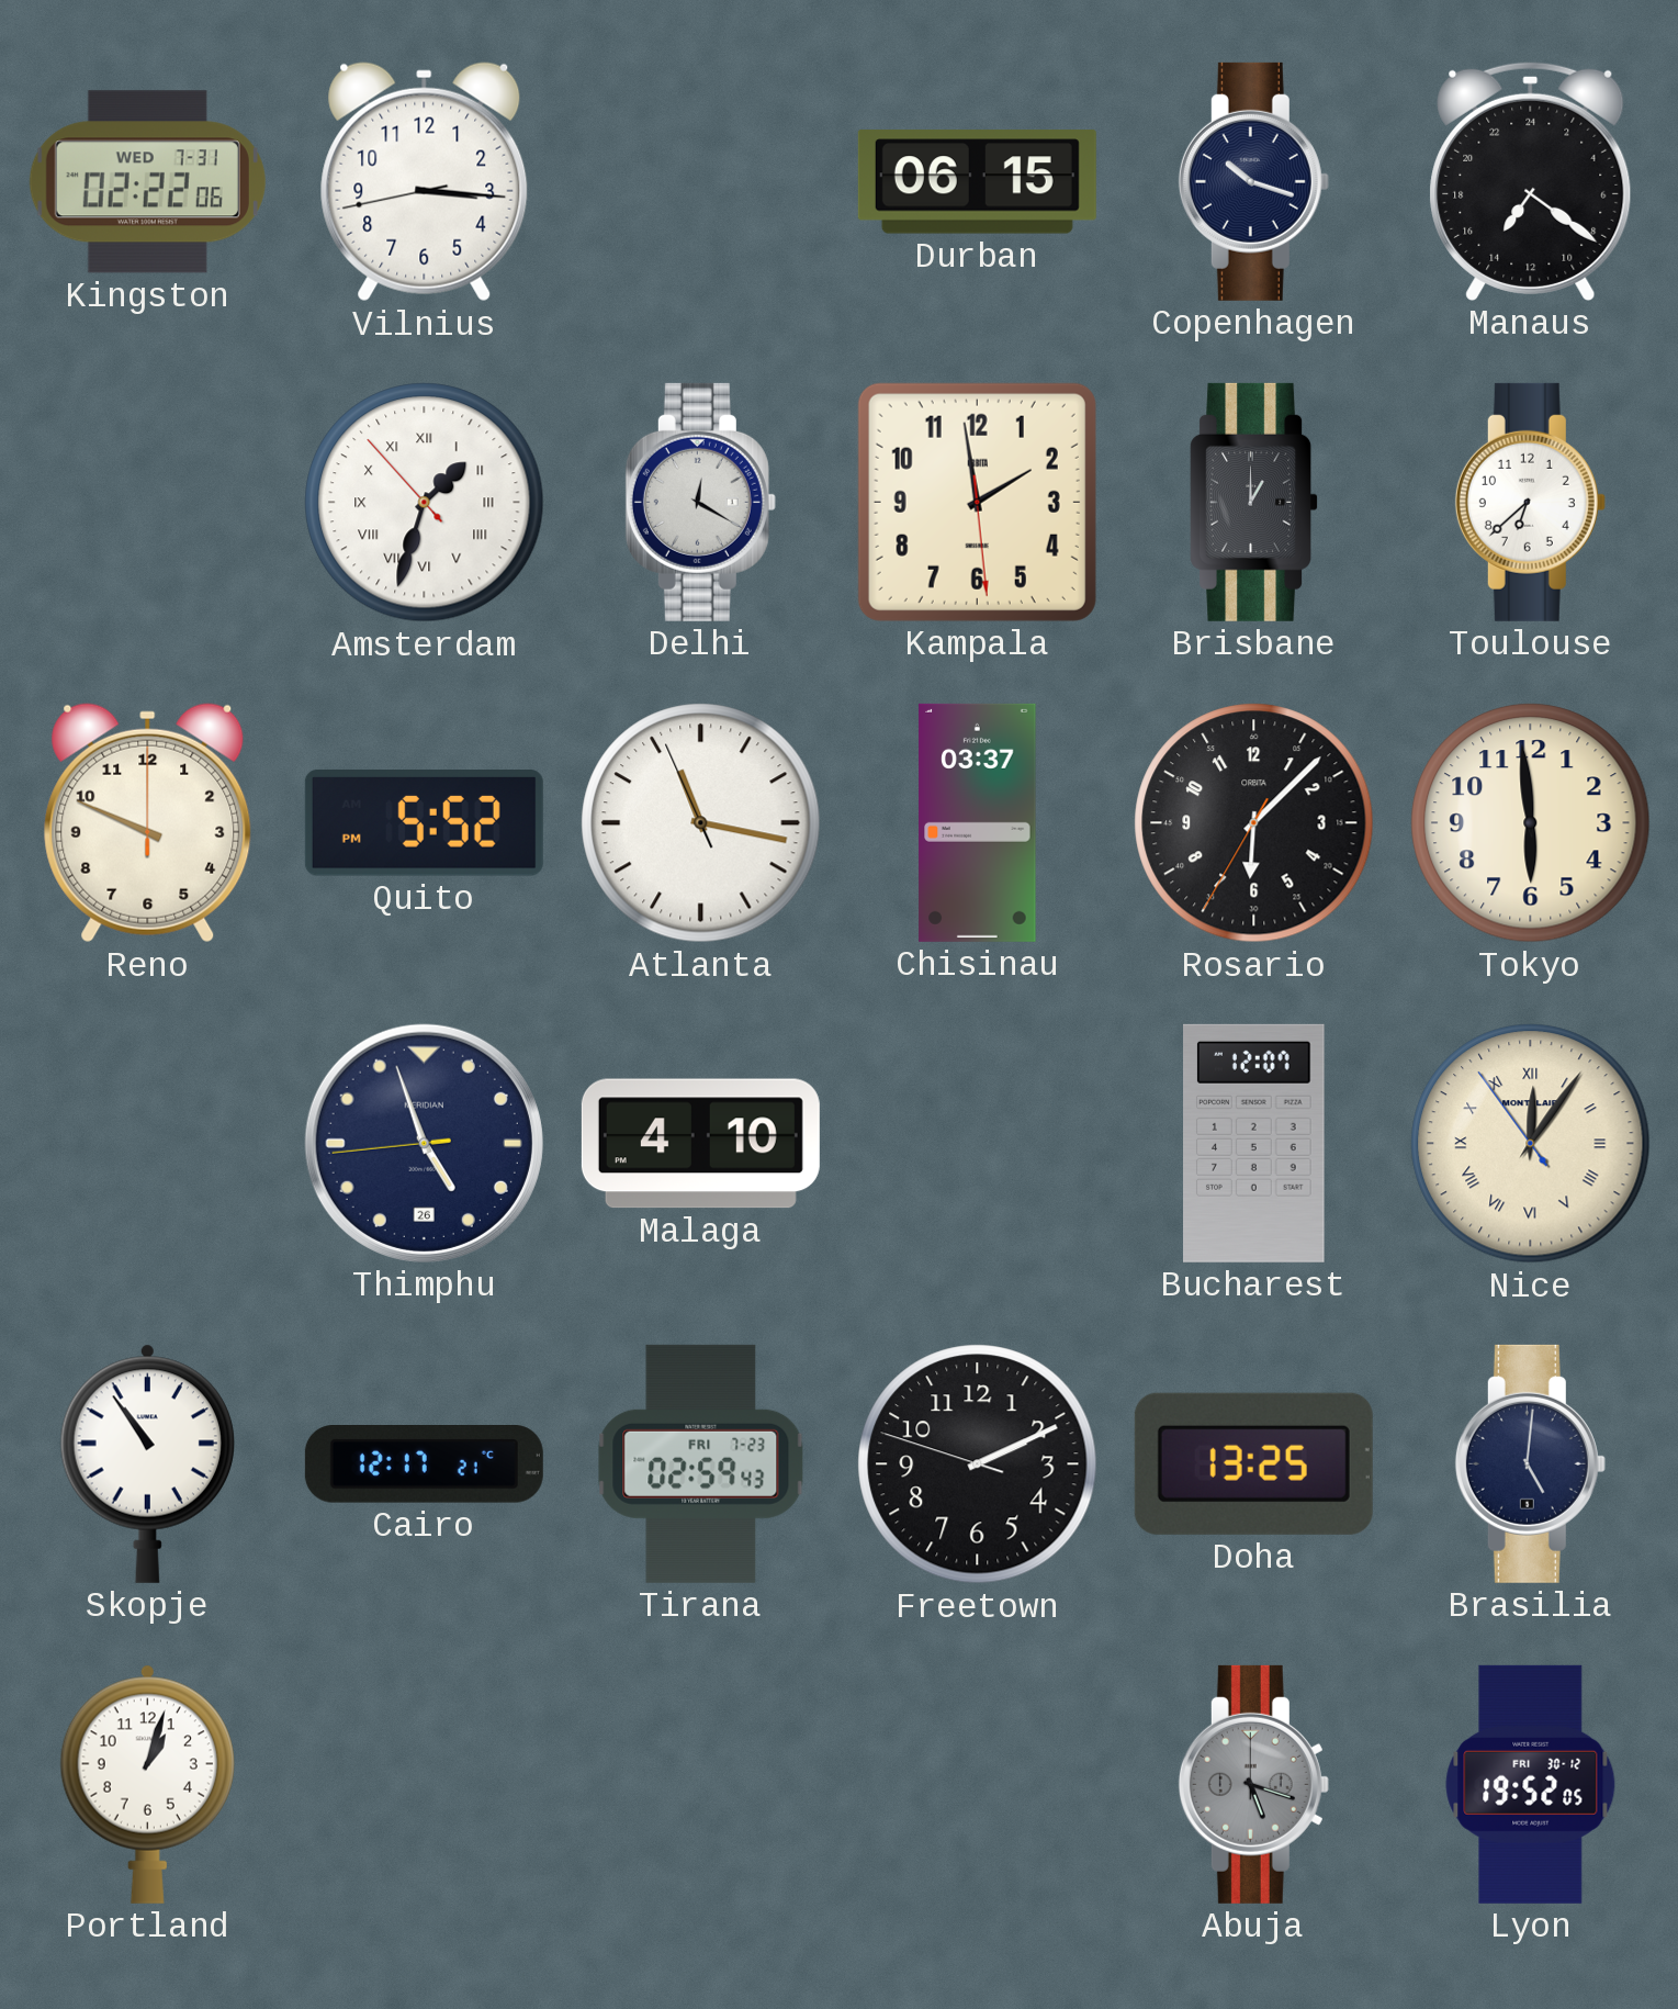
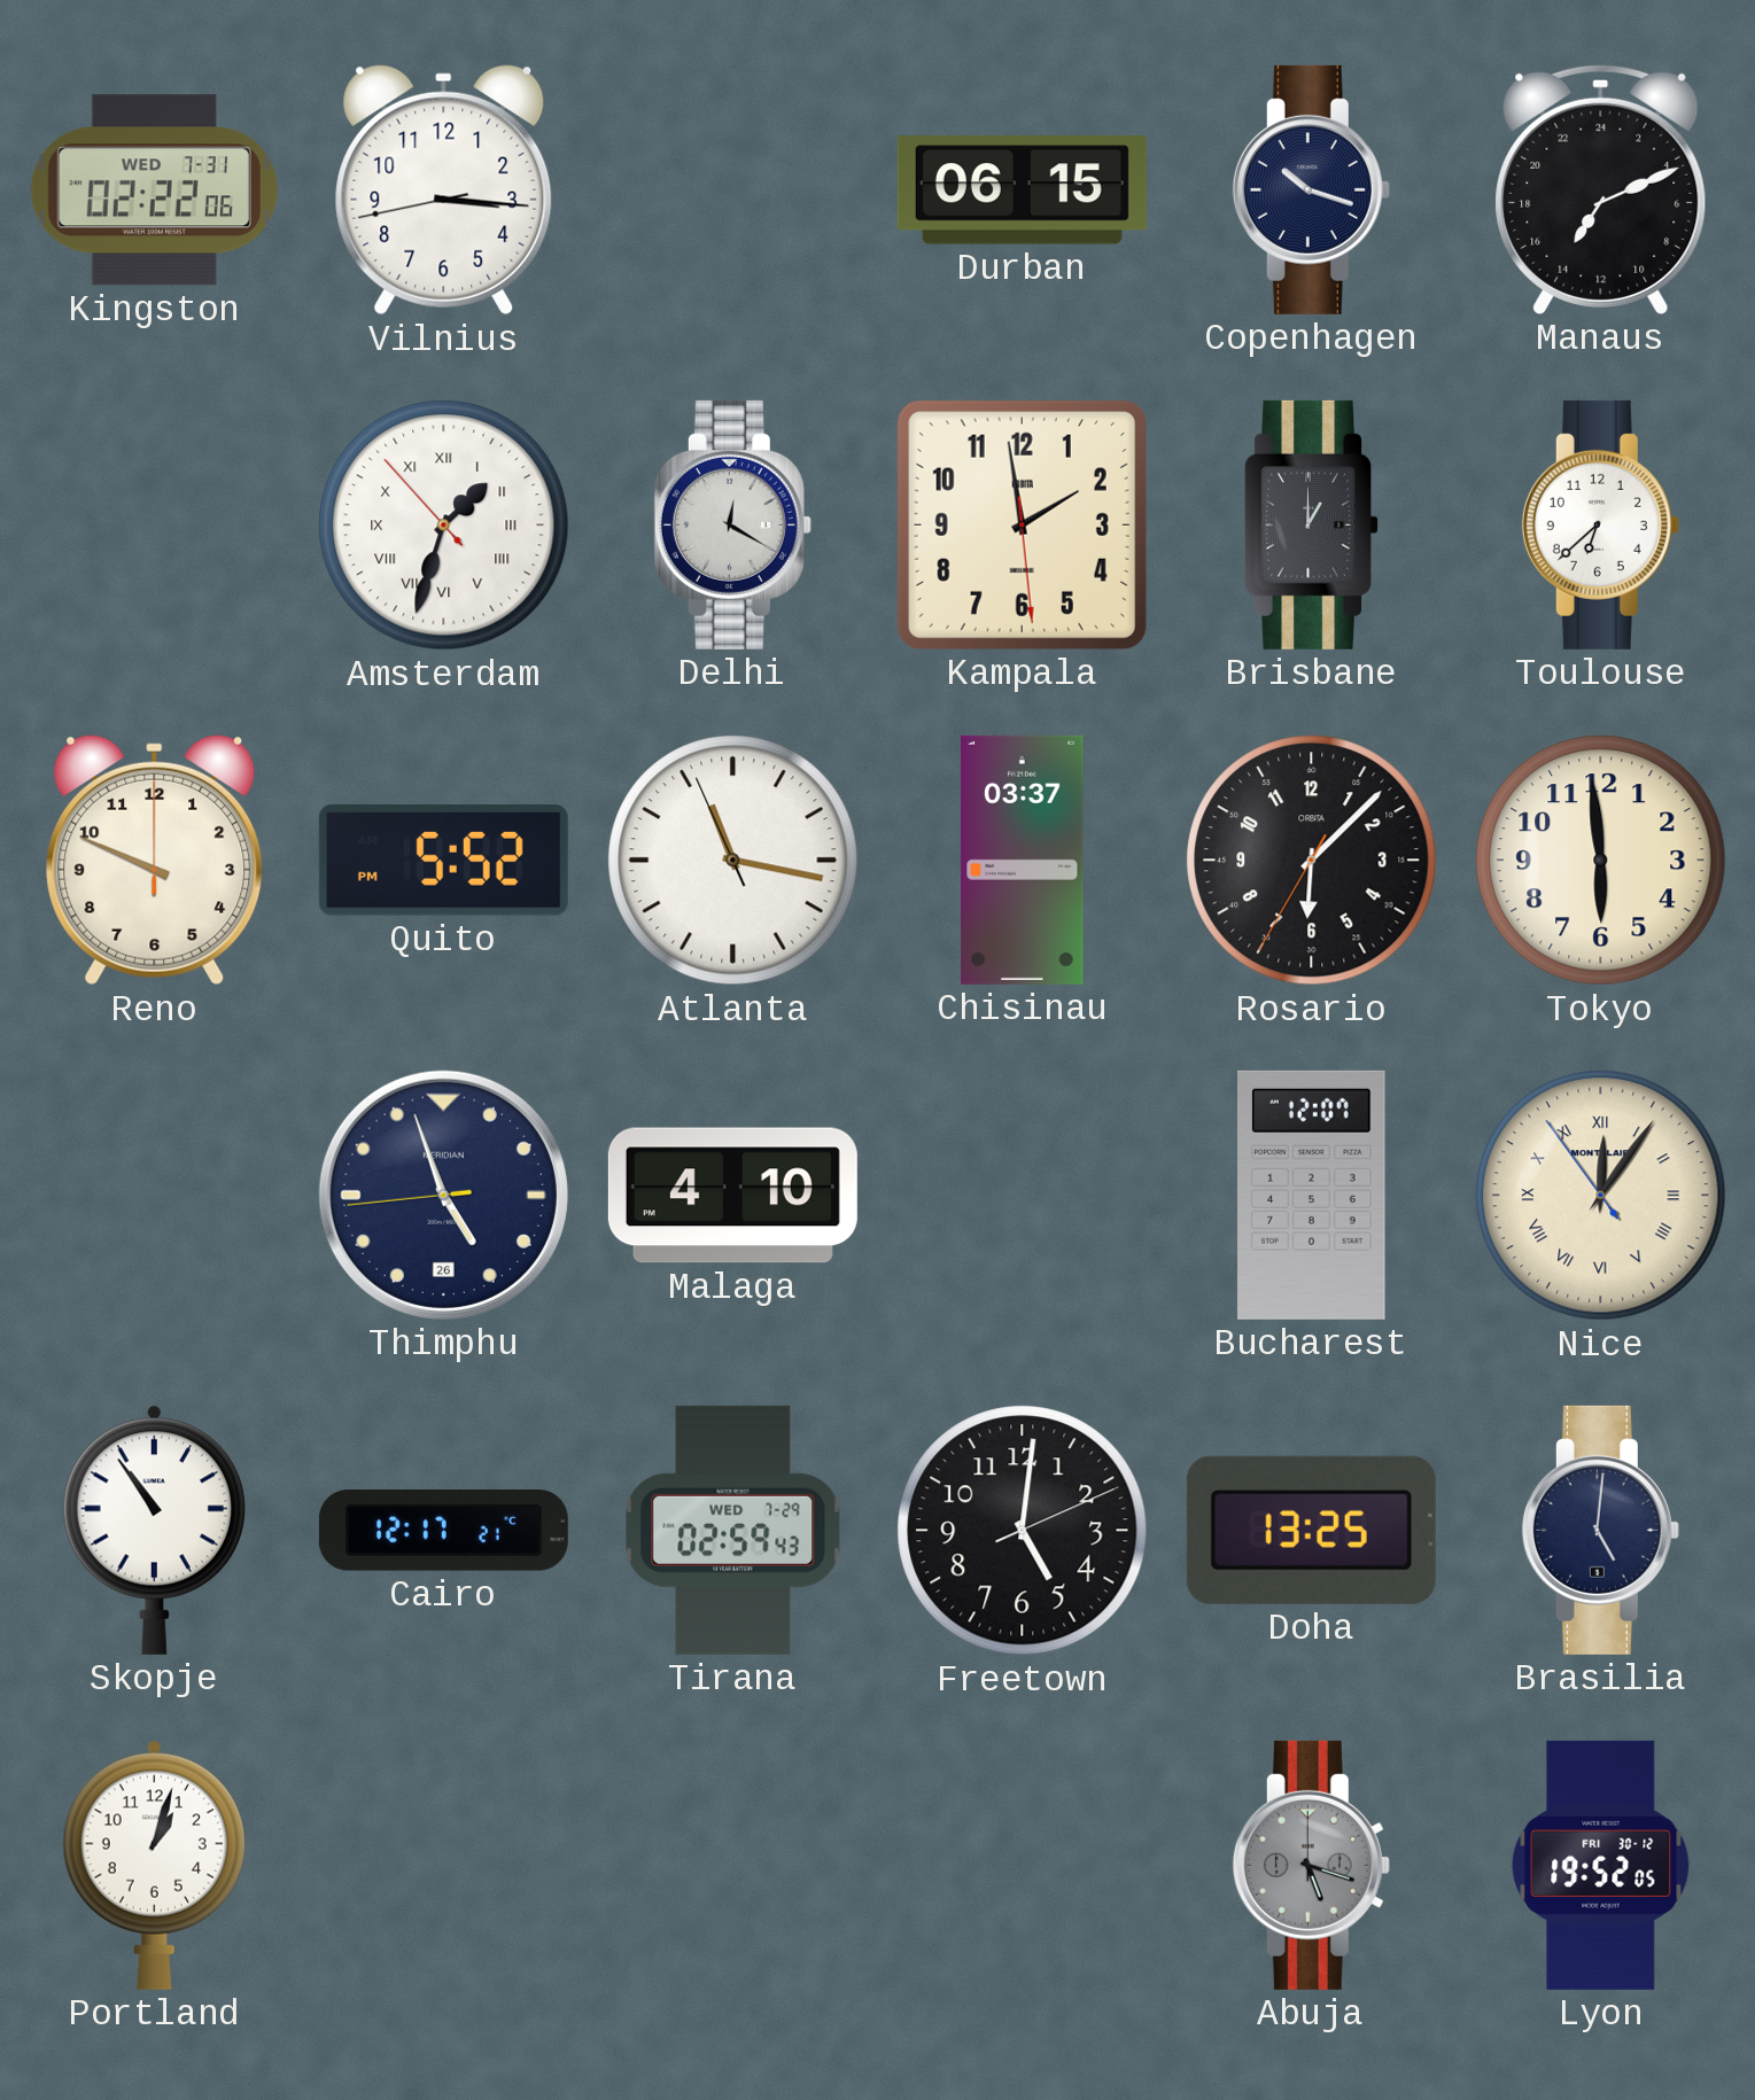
Manaus: 14:21 -> 14:11 (1601, 189)
Tirana date: FRI 7-23 -> WED 7-29 (733, 1530)
Freetown: 2:10 -> 5:01 (1023, 1531)
